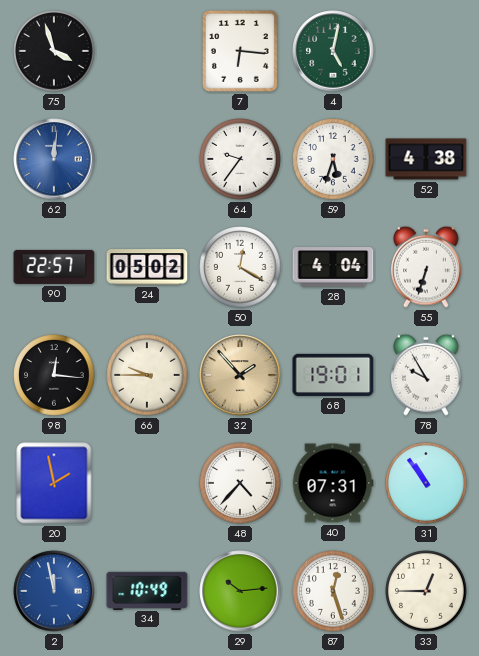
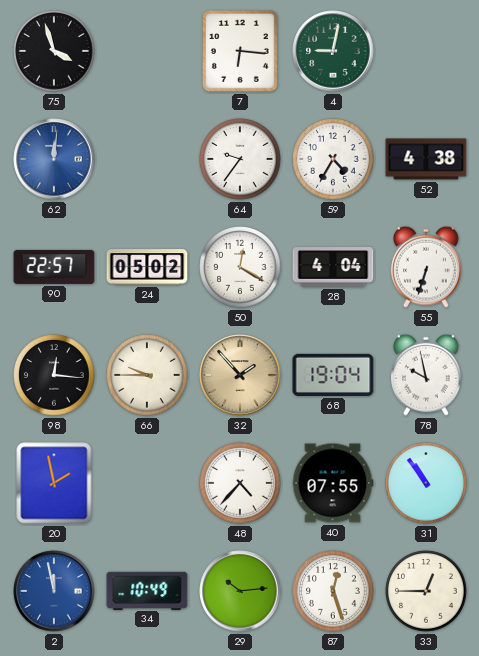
4: 5:02 -> 9:02 (333, 51)
59: 5:33 -> 4:35 (333, 159)
68: 19:01 -> 19:04 (333, 375)
78: 9:55 -> 9:58 (427, 375)
40: 07:31 -> 07:55 (333, 483)
